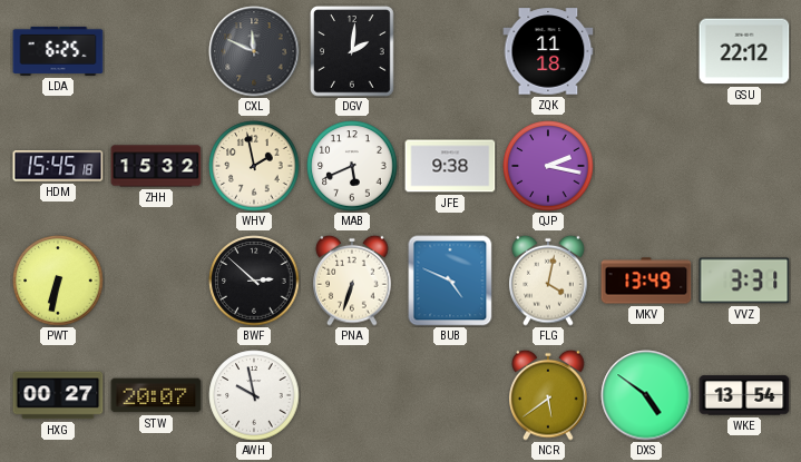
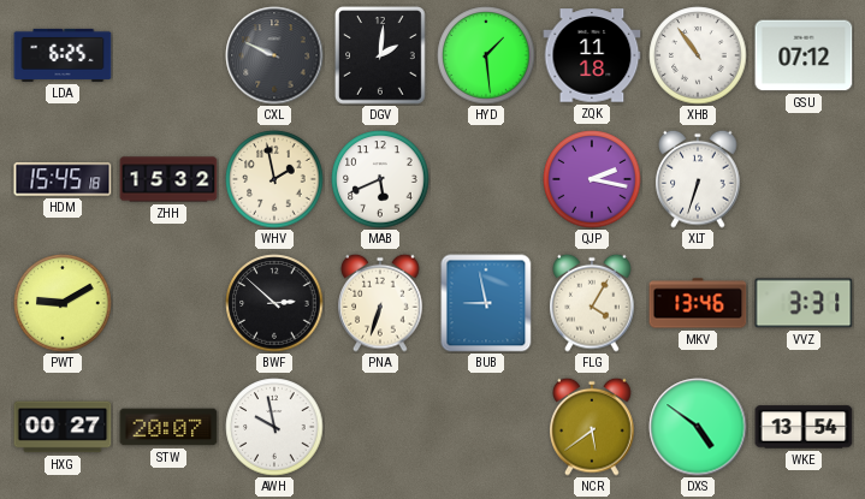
CXL: 11:49 -> 9:49 (274, 55)
HYD: none -> 1:29 (486, 55)
XHB: none -> 10:54 (698, 55)
GSU: 22:12 -> 07:12 (804, 55)
JFE: 9:38 -> none (450, 166)
XLT: none -> 6:33 (698, 179)
PWT: 6:32 -> 9:10 (63, 303)
BUB: 4:49 -> 8:58 (486, 303)
FLG: 4:02 -> 4:05 (592, 303)
MKV: 13:49 -> 13:46 (698, 303)
